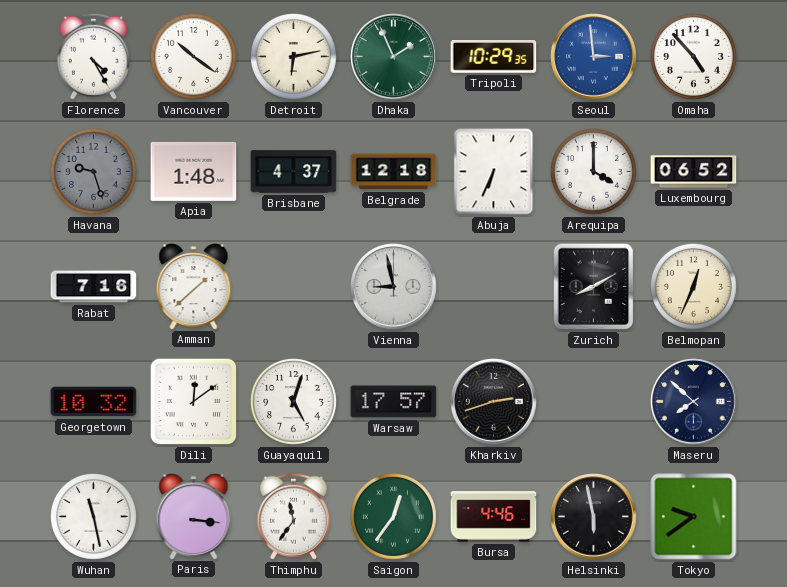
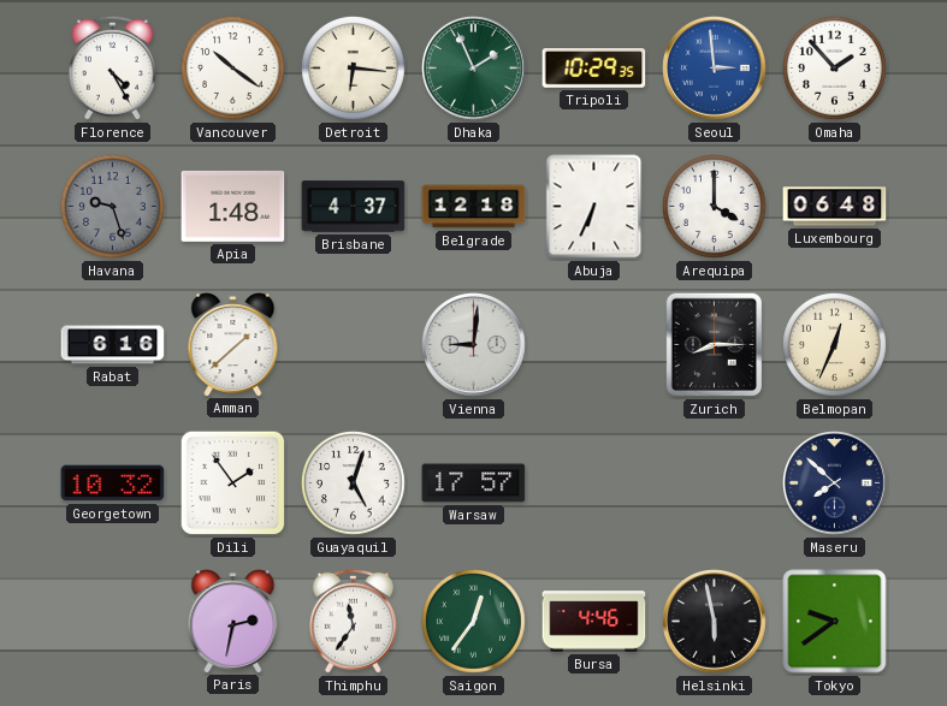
Detroit: 6:13 -> 6:16 (353, 67)
Omaha: 4:53 -> 1:53 (834, 67)
Luxembourg: 06:52 -> 06:48 (835, 207)
Rabat: 7:16 -> 6:16 (113, 345)
Vienna: 8:58 -> 9:01 (474, 345)
Zurich: 8:10 -> 8:15 (715, 345)
Dili: 12:09 -> 1:54 (233, 483)
Kharkiv: 2:42 -> none (494, 402)
Wuhan: 11:28 -> none (93, 516)
Paris: 3:16 -> 2:32 (233, 622)
